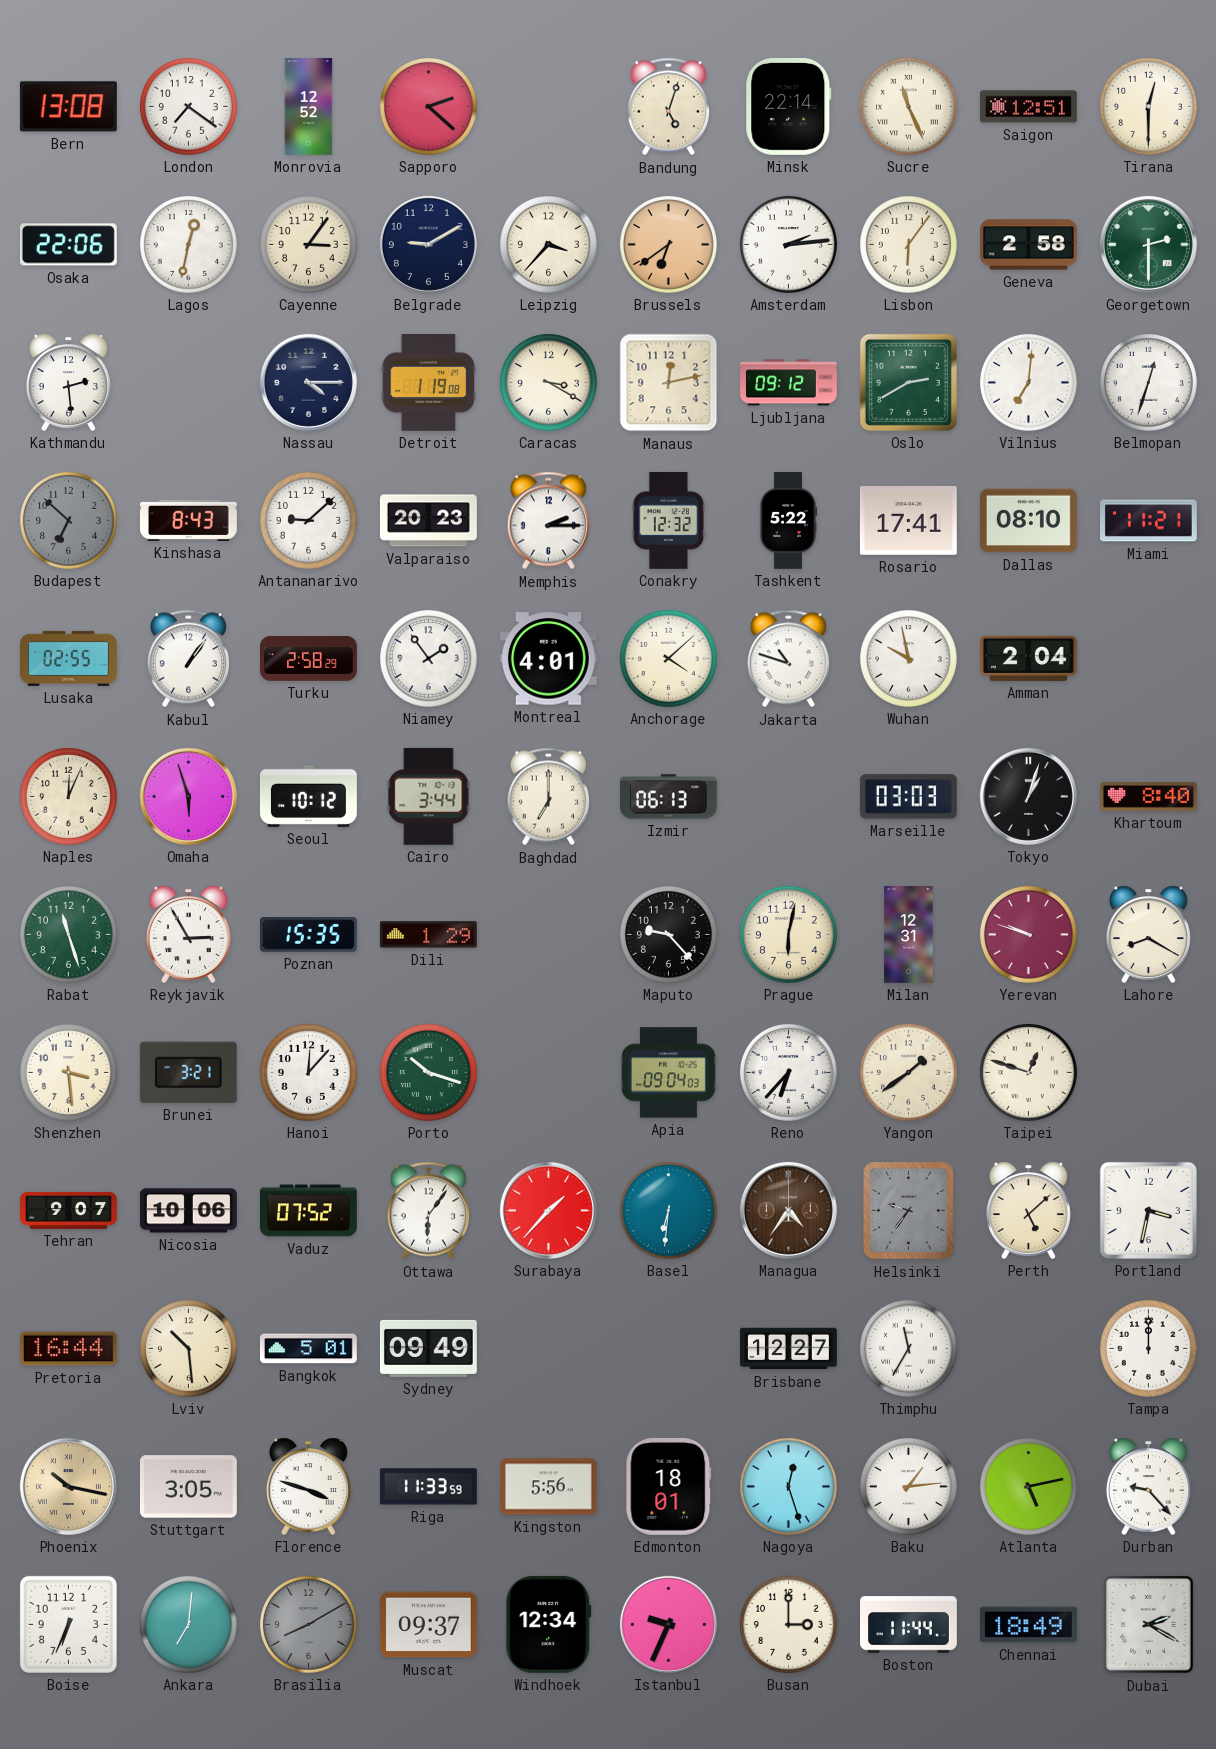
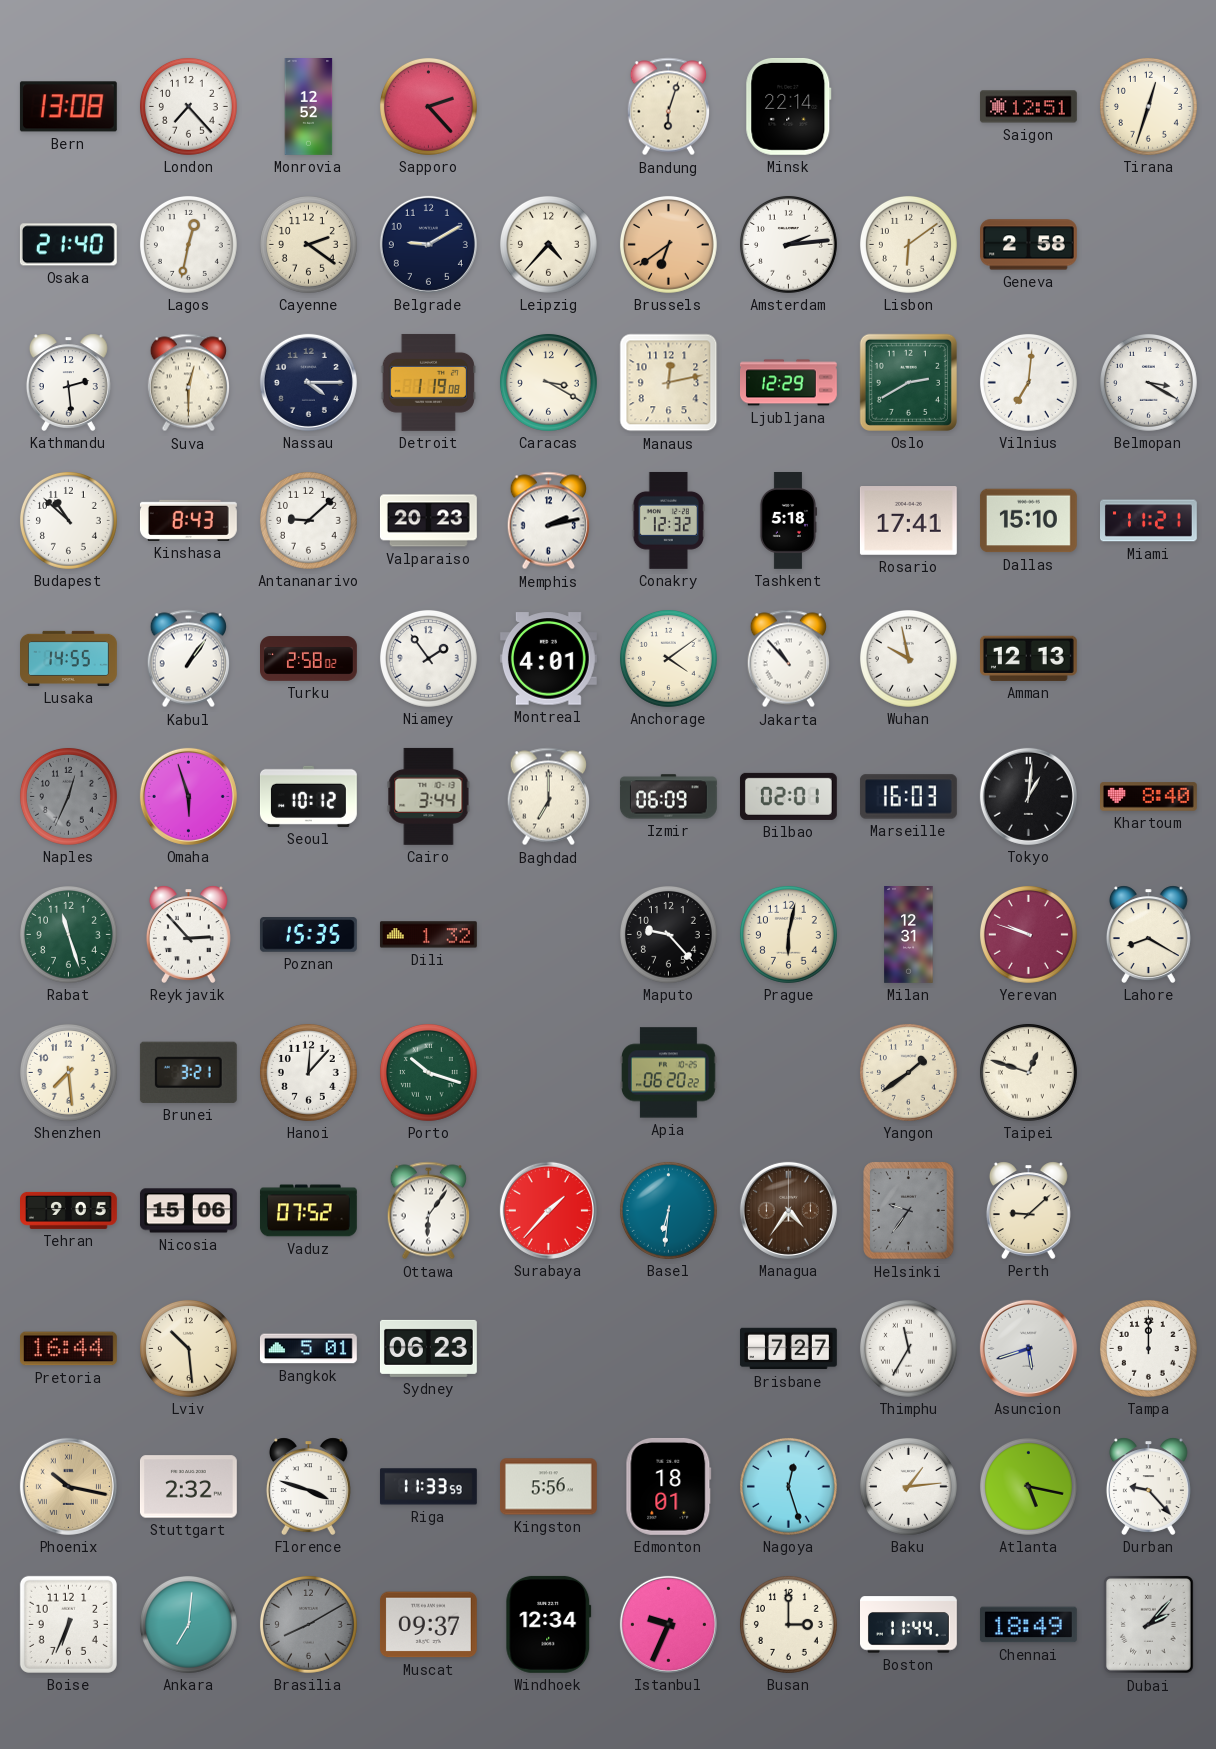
London: 7:21 -> 7:23 (188, 106)
Sapporo: 2:22 -> 2:23 (428, 106)
Bandung: 5:03 -> 6:03 (668, 107)
Sucre: 11:26 -> none (908, 106)
Tirana: 12:30 -> 12:33 (1148, 106)
Osaka: 22:06 -> 21:40 (68, 245)
Cayenne: 3:06 -> 2:21 (308, 244)
Leipzig: 3:37 -> 4:37 (548, 244)
Lisbon: 6:06 -> 6:09 (908, 244)
Georgetown: 2:30 -> none (1148, 244)
Suva: none -> 12:30 (188, 383)
Ljubljana: 09:12 -> 12:29 (789, 383)
Belmopan: 12:33 -> 3:20 (1148, 382)
Budapest: 6:52 -> 10:52 (68, 520)
Budapest dial: grey -> white (68, 520)
Memphis: 2:15 -> 2:13 (548, 521)
Tashkent: 5:22 -> 5:18 (788, 521)
Dallas: 08:10 -> 15:10 (1028, 521)
Lusaka: 02:55 -> 14:55 (69, 658)
Turku: 2:58:29 -> 2:58:02 (309, 659)
Anchorage: 4:08 -> 4:09 (668, 658)
Jakarta: 10:48 -> 10:53 (788, 659)
Amman: 2:04 -> 12:13 (1028, 658)
Naples: 12:04 -> 12:34 (68, 796)
Naples dial: cream -> grey (68, 796)
Izmir: 06:13 -> 06:09 (668, 797)
Bilbao: none -> 02:01 (788, 796)
Marseille: 03:03 -> 16:03 (908, 797)
Tokyo: 1:03 -> 1:01 (1028, 796)
Reykjavik: 2:55 -> 2:53 (188, 934)
Dili: 1:29 -> 1:32 (428, 935)
Shenzhen: 3:29 -> 7:29 (68, 1072)
Apia: 09:04 -> 06:20 (668, 1073)
Reno: 6:37 -> none (788, 1072)
Tehran: 9:07 -> 9:05 (69, 1210)
Nicosia: 10:06 -> 15:06 (189, 1211)
Perth: 5:08 -> 9:08 (1028, 1210)
Portland: 3:32 -> none (1148, 1210)
Sydney: 09:49 -> 06:23 (428, 1348)
Brisbane: 12:27 -> 7:27 (789, 1349)
Asuncion: none -> 5:42 (1028, 1348)
Stuttgart: 3:05 -> 2:32 (188, 1487)
Atlanta: 5:13 -> 5:17 (1028, 1486)
Dubai: 2:20 -> 2:07 (1149, 1625)
